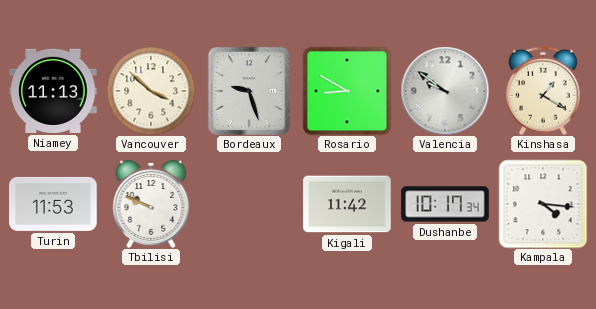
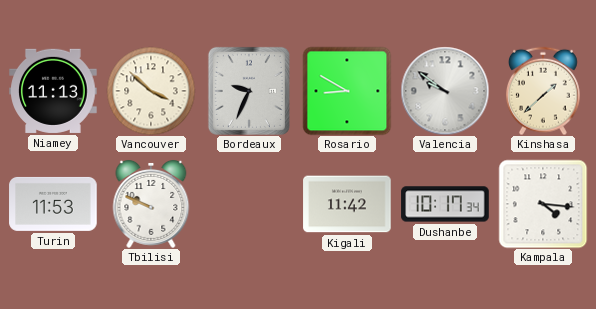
Bordeaux: 9:27 -> 9:34 (249, 91)
Kinshasa: 1:20 -> 1:38 (544, 91)
